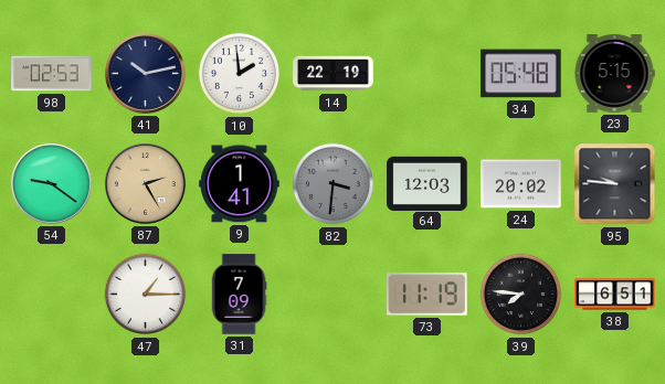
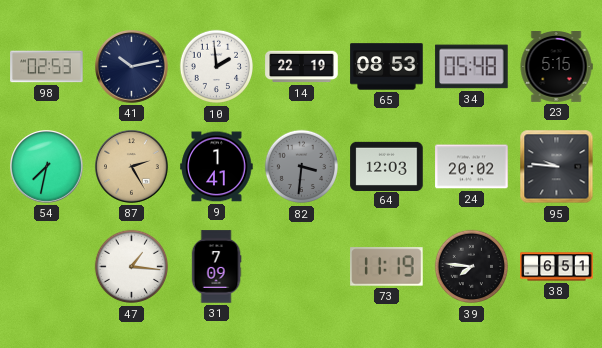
65: none -> 08:53 (387, 67)
54: 9:21 -> 7:32 (47, 167)
47: 1:15 -> 1:16 (132, 267)
